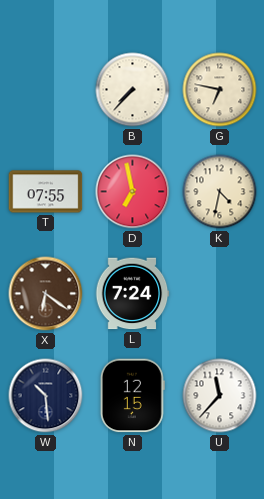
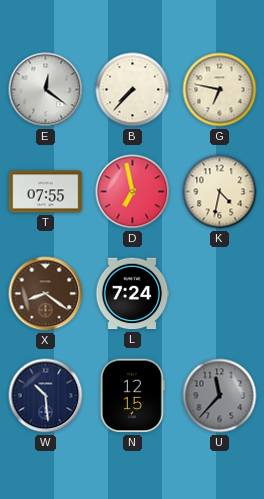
E: none -> 12:21 (46, 90)
X: 6:21 -> 8:21 (46, 294)
U dial: white -> grey (220, 396)
